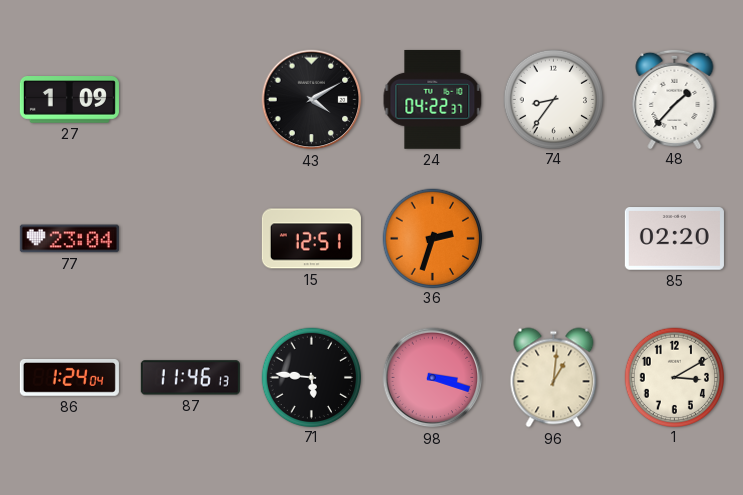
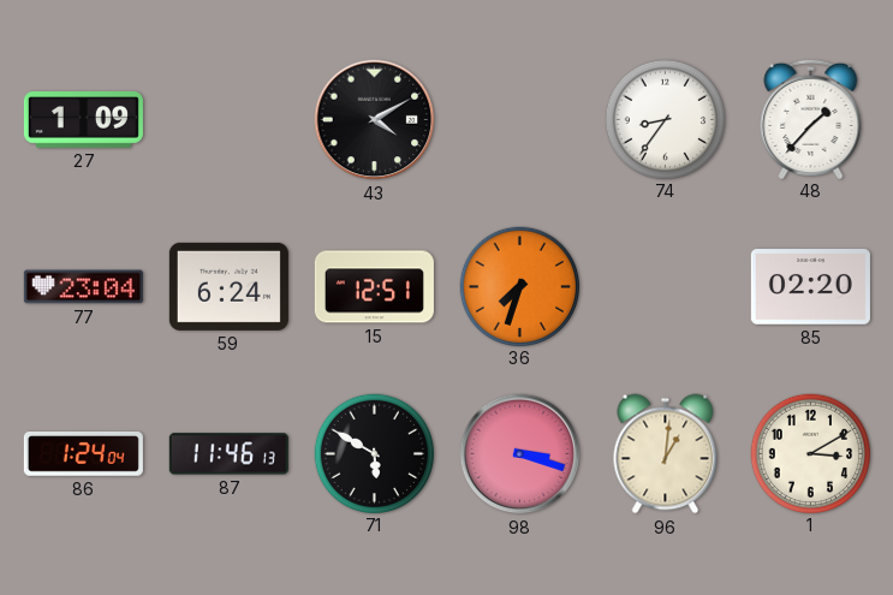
24: 04:22 -> none (433, 99)
59: none -> 6:24 (228, 286)
36: 2:33 -> 7:33 (519, 286)
71: 5:46 -> 5:50 (374, 453)
